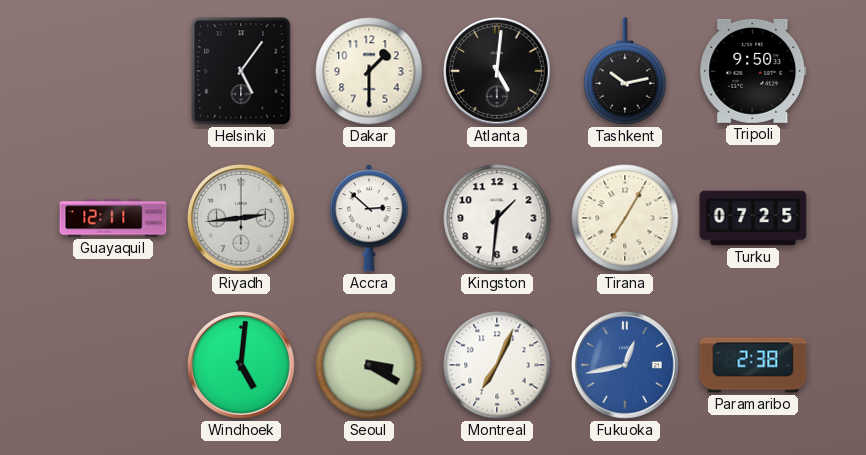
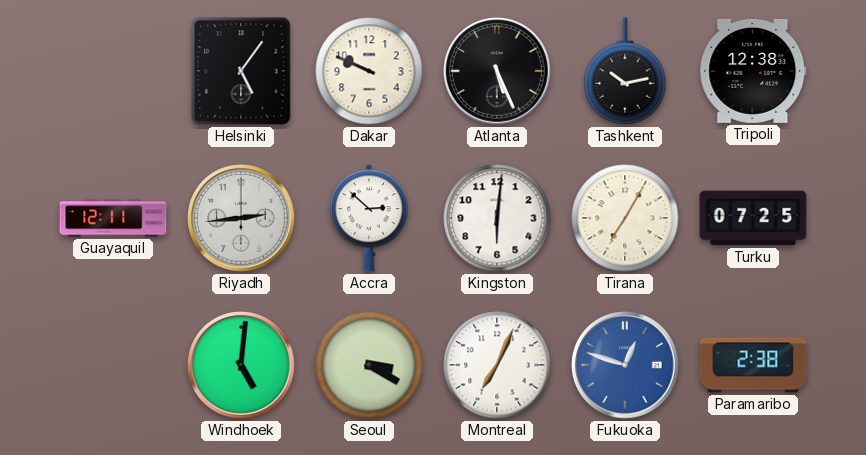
Dakar: 1:30 -> 9:49 (369, 71)
Atlanta: 5:01 -> 5:26 (498, 72)
Tripoli: 9:50 -> 12:38 (753, 71)
Kingston: 1:31 -> 6:01 (497, 218)
Fukuoka: 12:43 -> 12:48 (626, 366)
